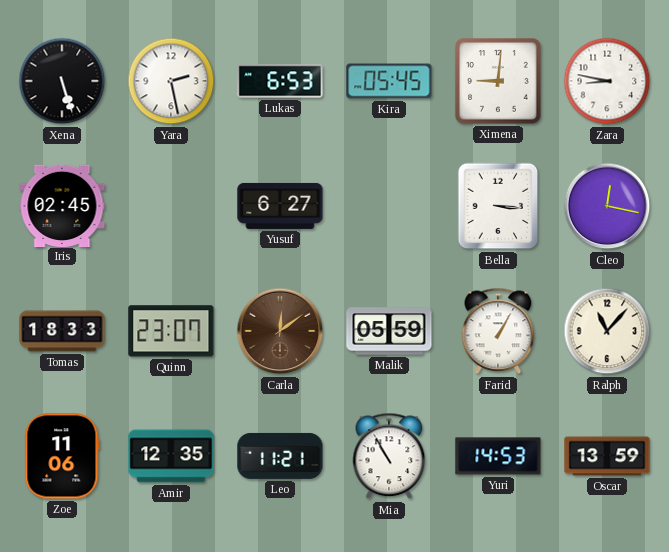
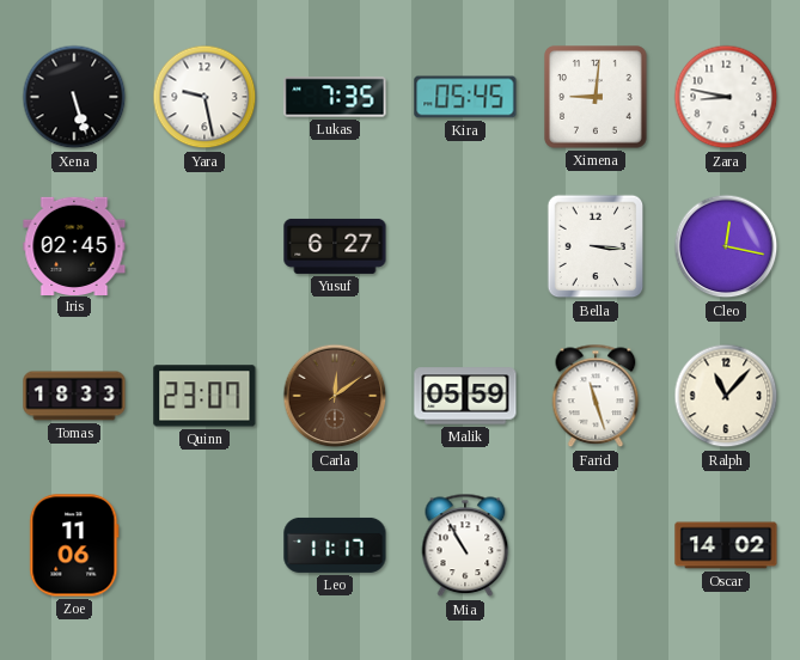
Yara: 2:28 -> 9:28 (204, 97)
Lukas: 6:53 -> 7:35 (335, 97)
Farid: 1:05 -> 11:27 (596, 396)
Amir: 12:35 -> none (171, 456)
Leo: 11:21 -> 11:17 (335, 545)
Yuri: 14:53 -> none (498, 456)
Oscar: 13:59 -> 14:02 (726, 545)
